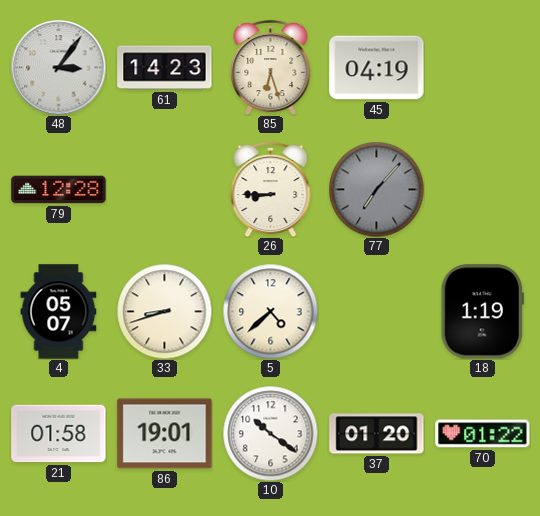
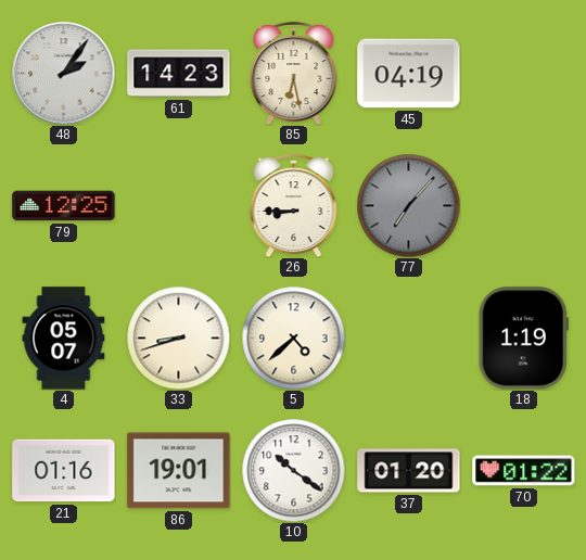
48: 3:06 -> 2:06 (63, 73)
85: 6:27 -> 6:28 (294, 73)
79: 12:28 -> 12:25 (64, 206)
21: 01:58 -> 01:16 (64, 471)
